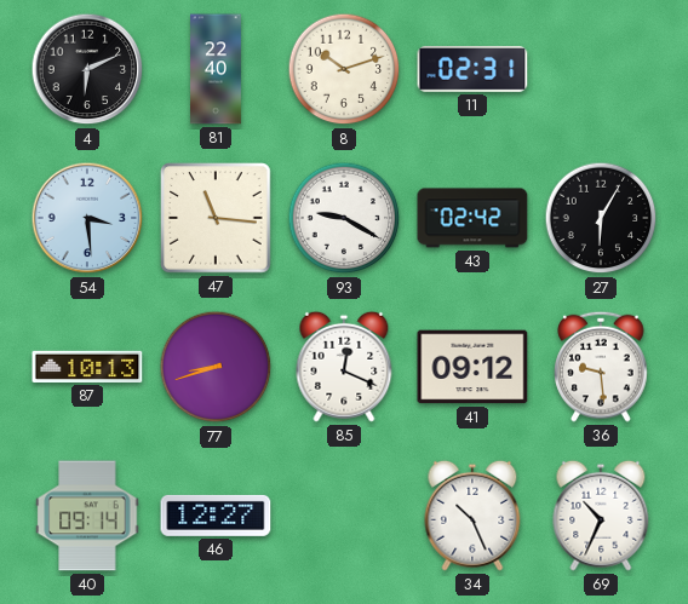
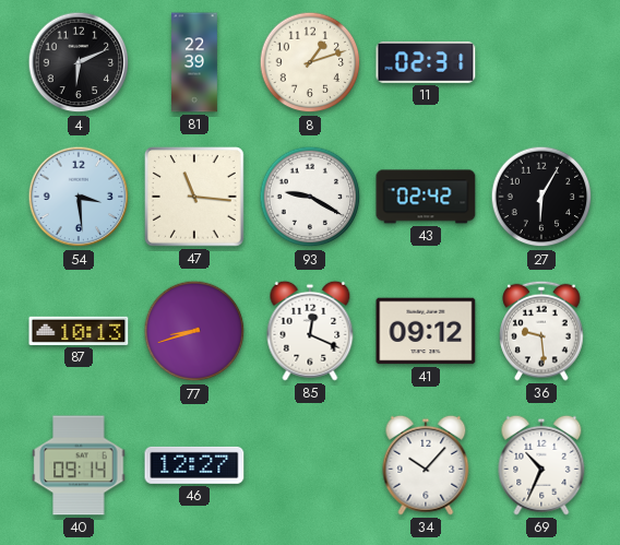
81: 22:40 -> 22:39 (195, 62)
8: 10:12 -> 1:12 (310, 62)
34: 10:26 -> 10:07 (426, 465)
